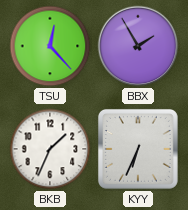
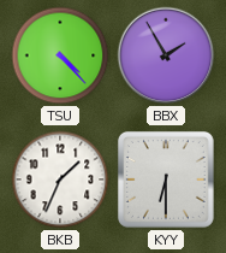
TSU: 12:23 -> 4:23 (60, 55)
KYY: 6:34 -> 6:30 (166, 180)
